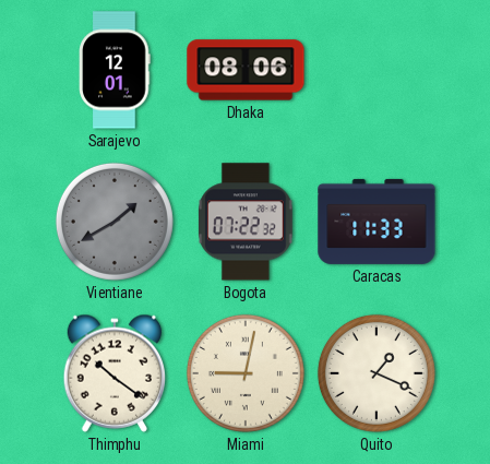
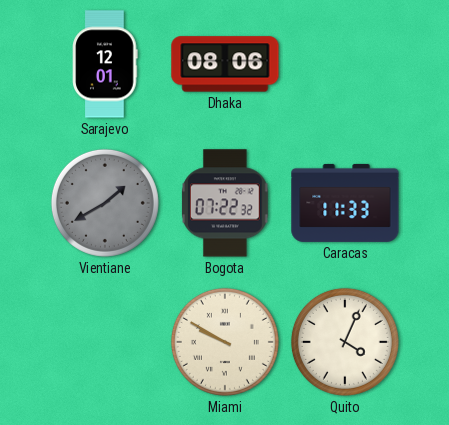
Thimphu: 10:21 -> none (115, 373)
Miami: 9:02 -> 9:50 (225, 342)
Quito: 1:19 -> 4:04 (345, 342)
